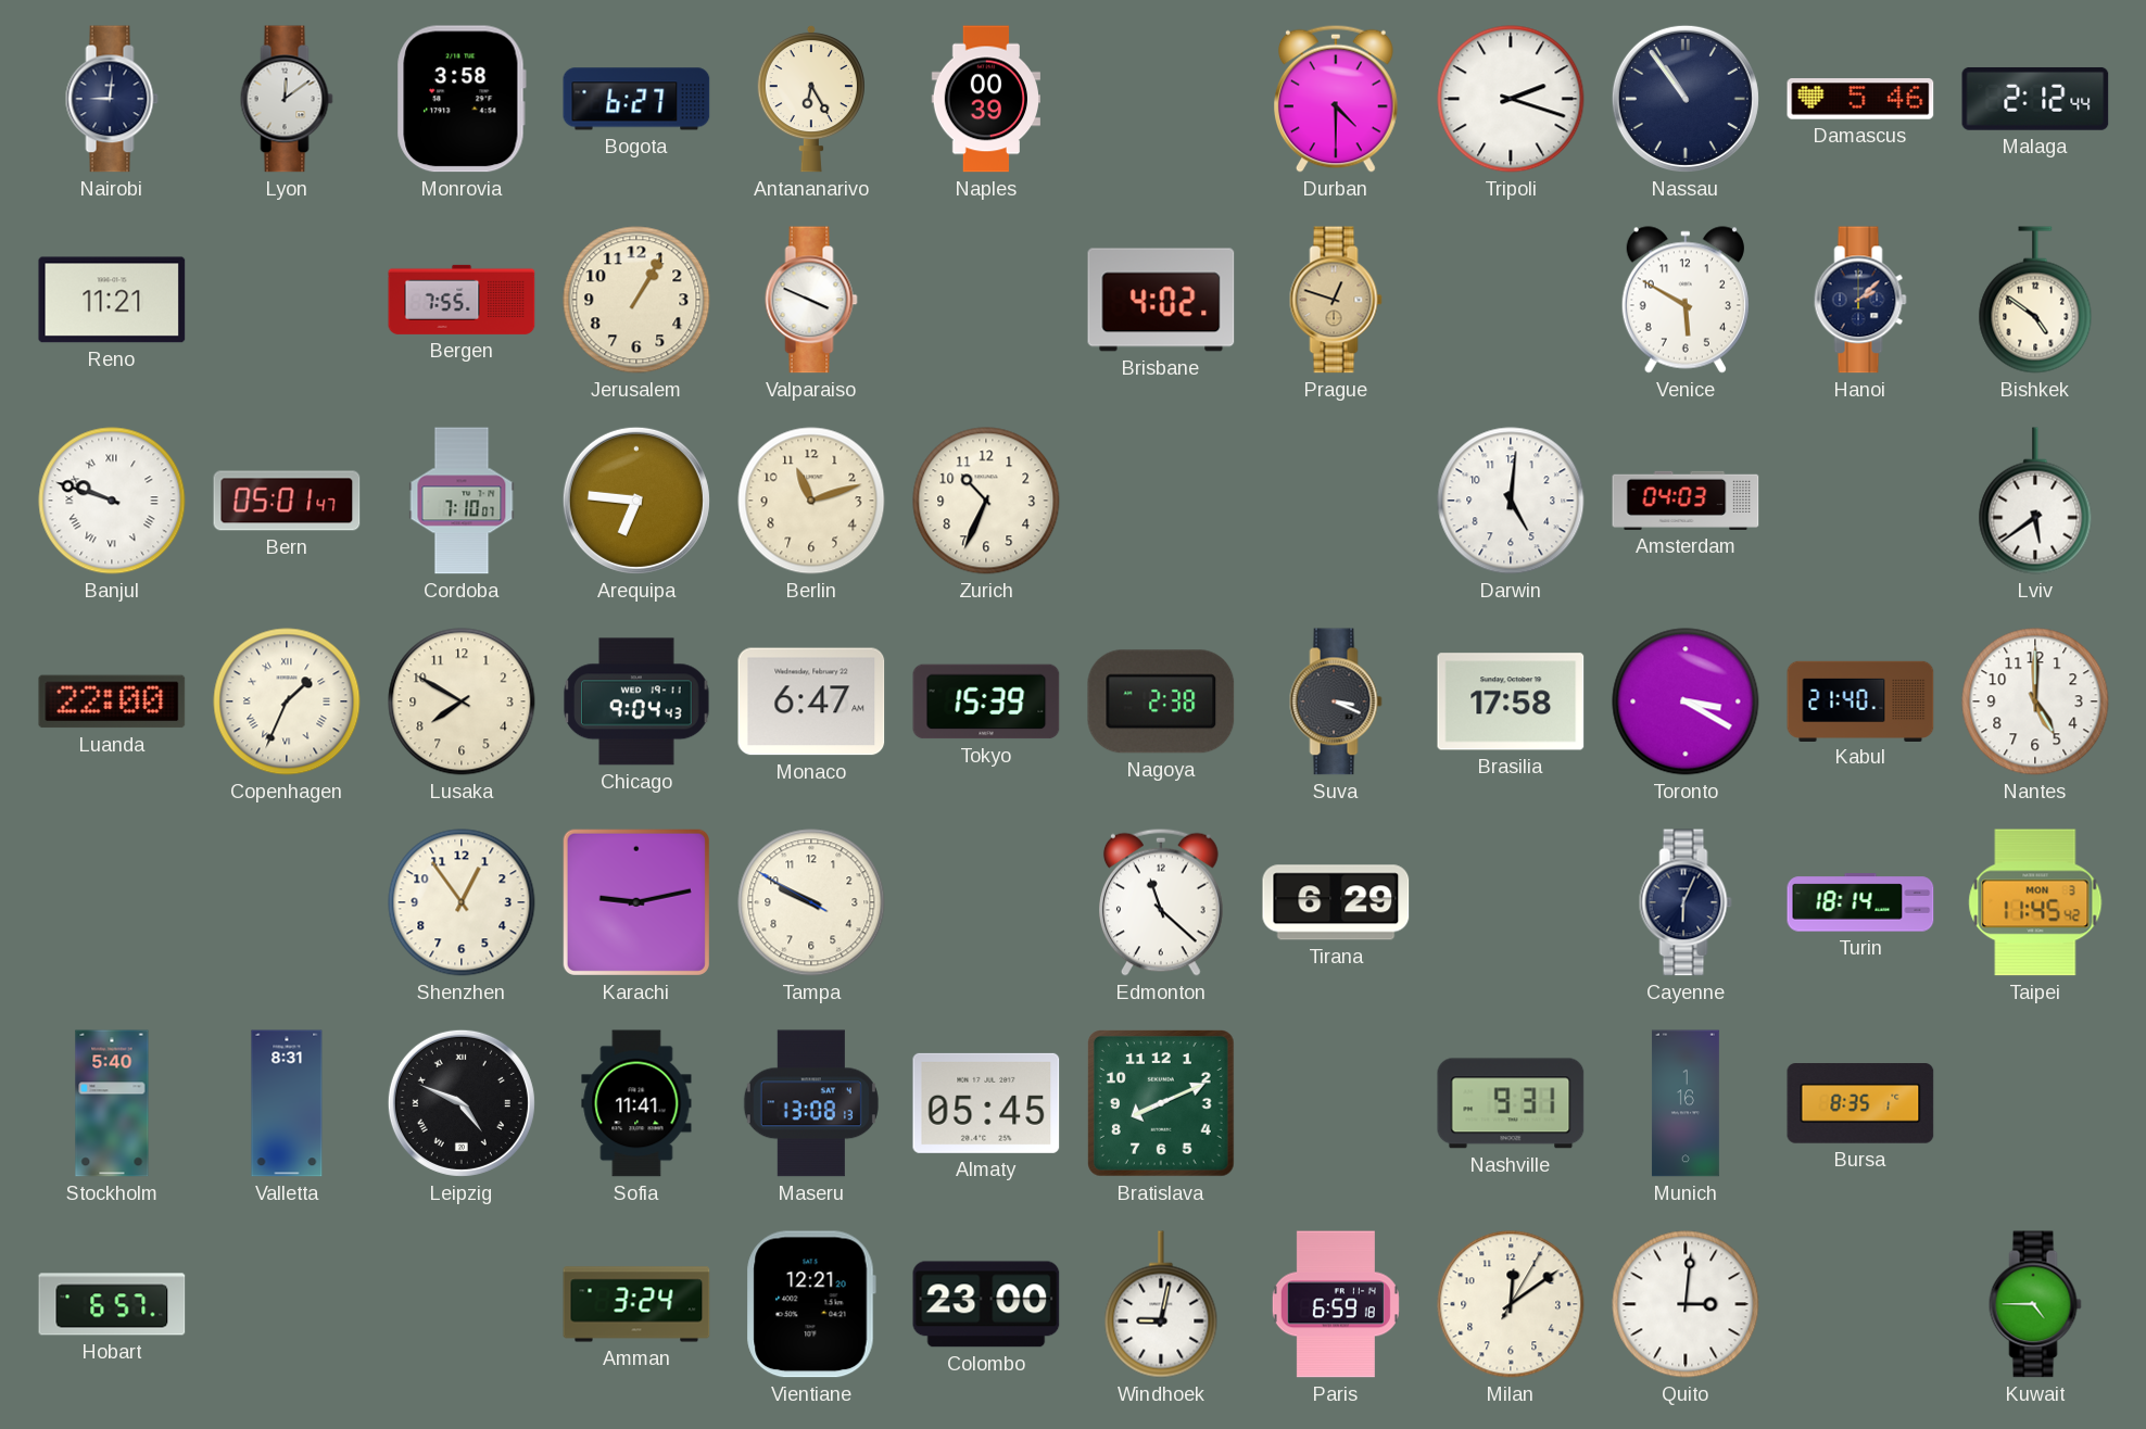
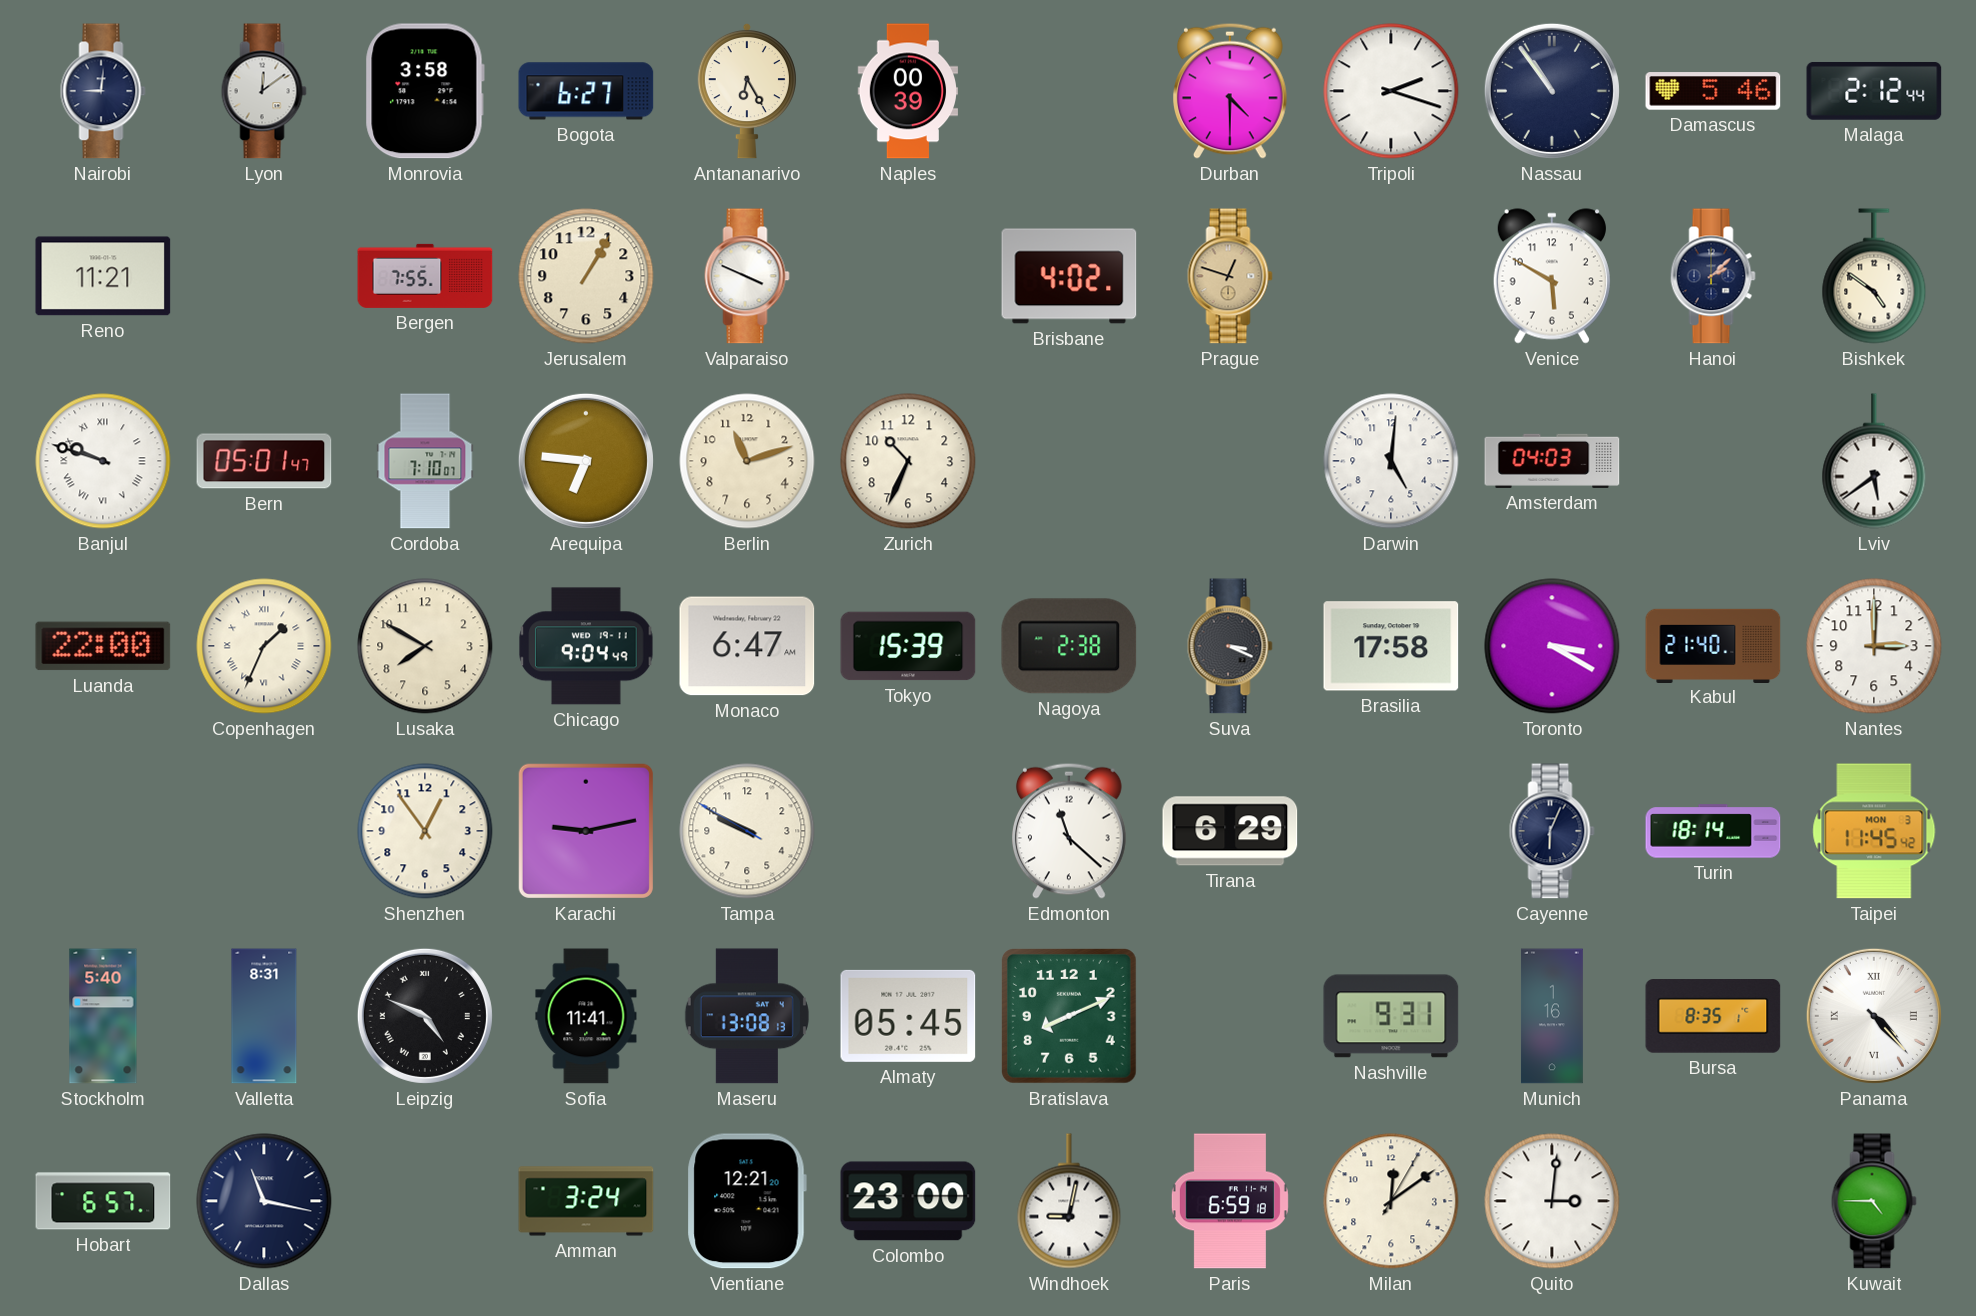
Chicago: 9:04:43 -> 9:04:49 (586, 646)
Nantes: 5:00 -> 3:00 (1874, 646)
Panama: none -> 4:23 (1874, 1016)
Dallas: none -> 11:17 (264, 1201)
